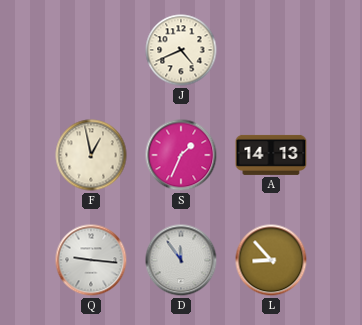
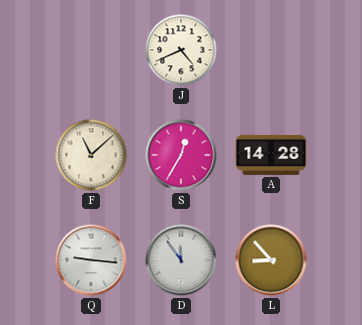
F: 12:58 -> 11:08 (91, 155)
S: 1:34 -> 12:35 (181, 155)
A: 14:13 -> 14:28 (271, 155)
